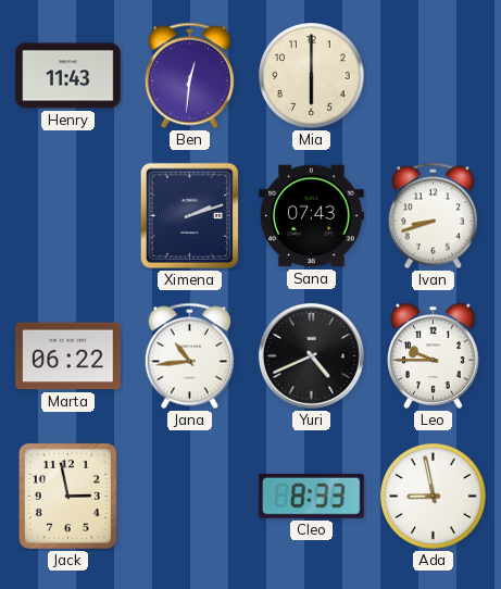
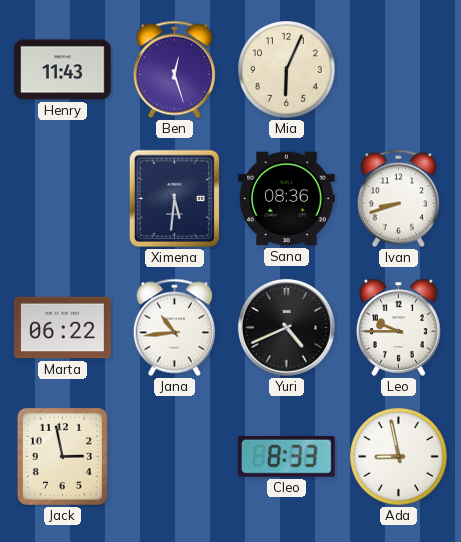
Ben: 12:31 -> 12:27 (174, 70)
Mia: 6:00 -> 6:04 (287, 70)
Ximena: 2:12 -> 5:31 (175, 199)
Sana: 07:43 -> 08:36 (287, 199)
